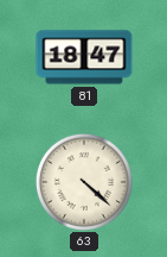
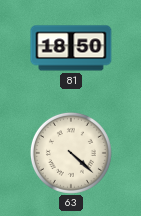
81: 18:47 -> 18:50 (71, 48)
